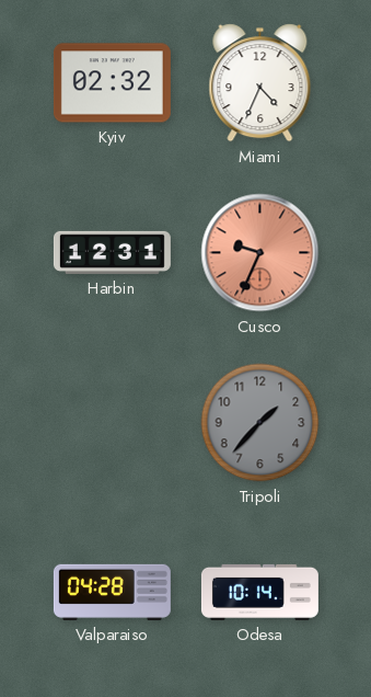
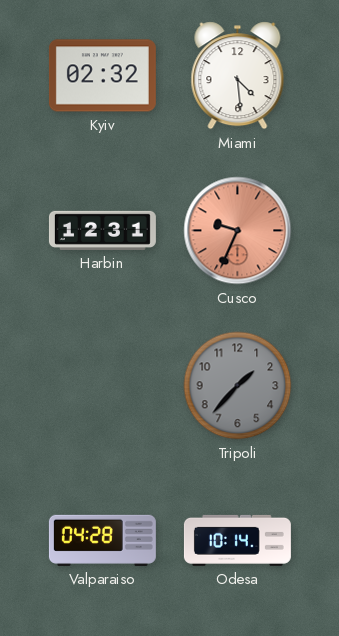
Miami: 4:34 -> 4:29 (238, 76)
